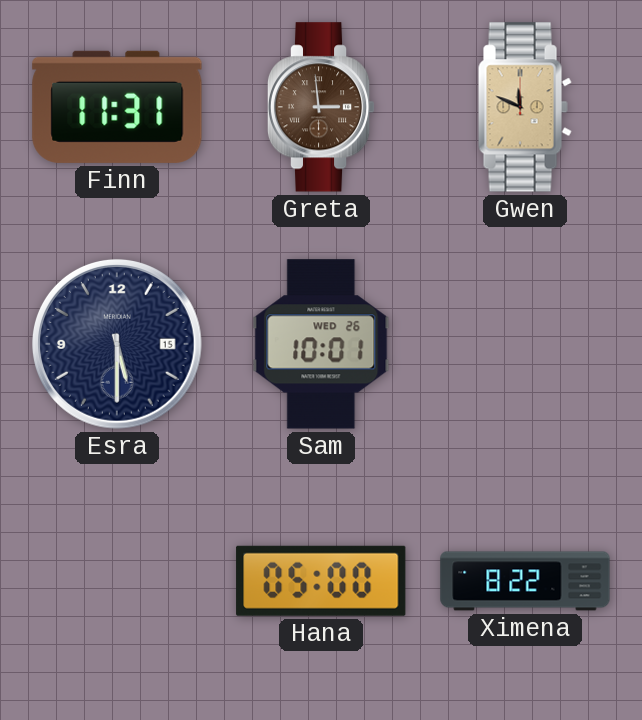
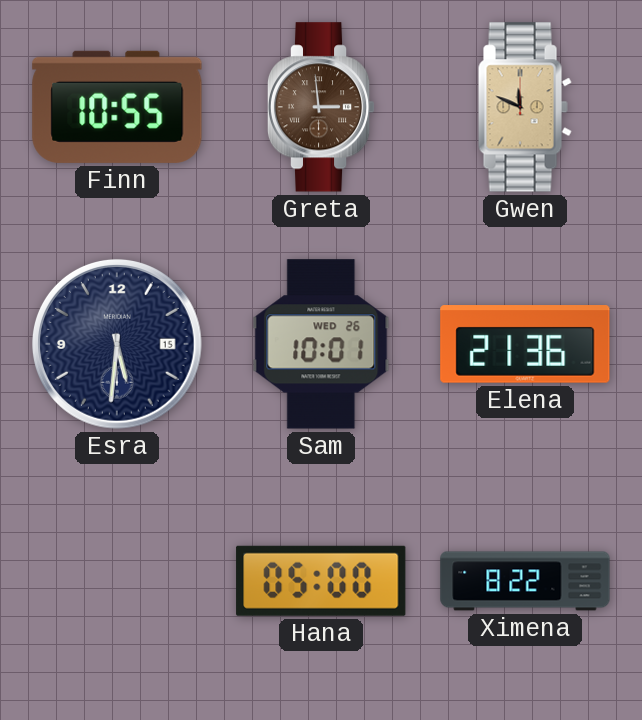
Finn: 11:31 -> 10:55 (117, 107)
Esra: 5:30 -> 5:31 (117, 344)
Elena: none -> 21:36 (525, 344)
